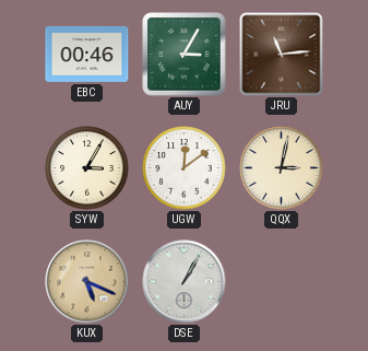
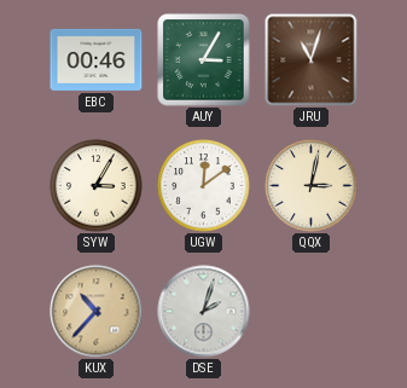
JRU: 11:14 -> 11:03 (312, 60)
KUX: 5:19 -> 10:37 (97, 312)
DSE: 1:05 -> 2:03 (204, 312)
